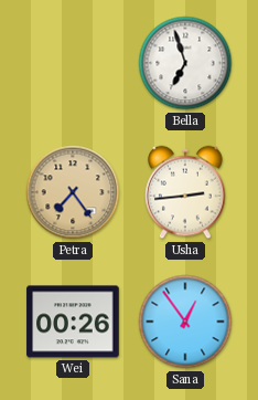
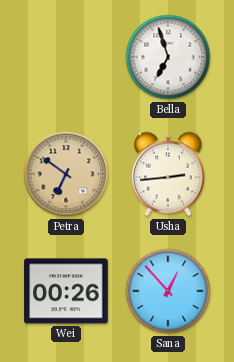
Petra: 7:24 -> 6:51 (66, 174)
Sana: 12:54 -> 12:53 (168, 291)
